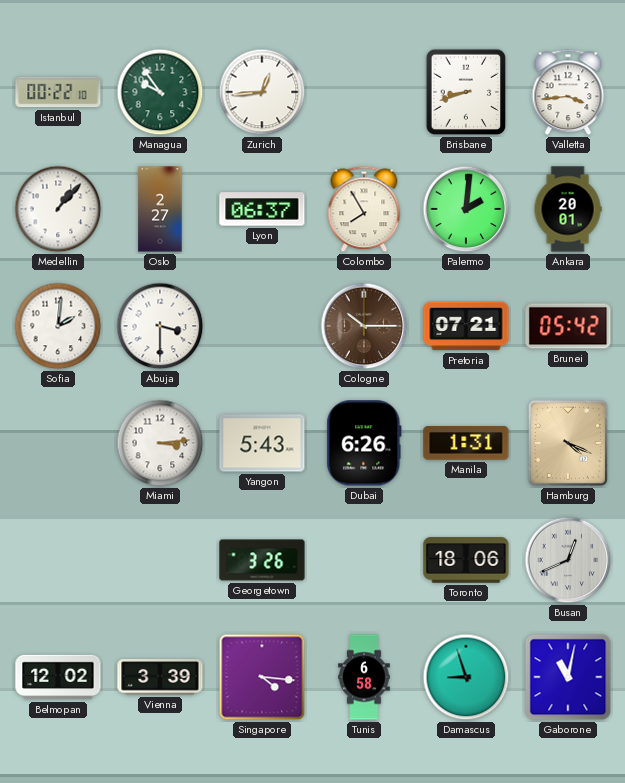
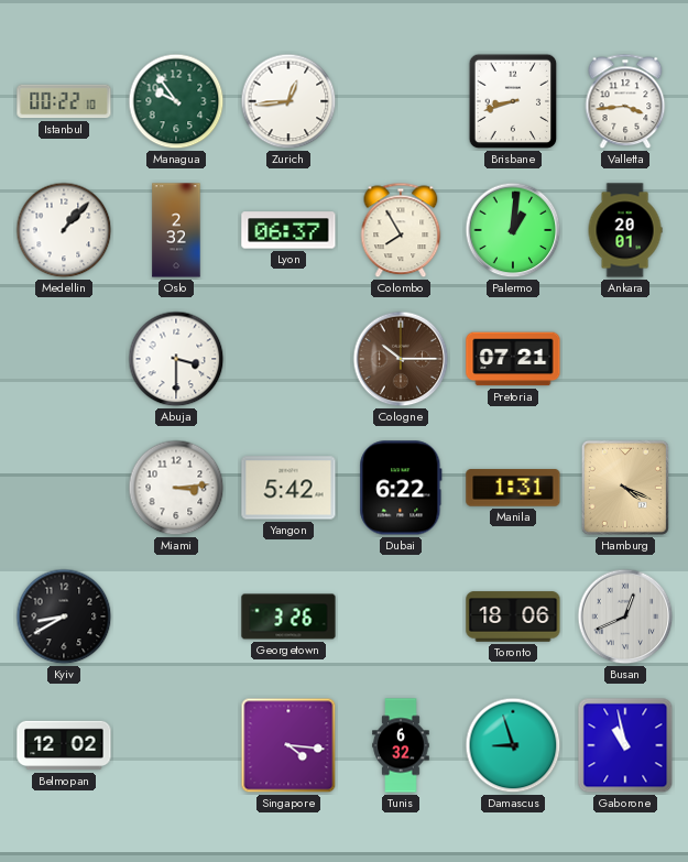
Oslo: 2:27 -> 2:32 (176, 230)
Palermo: 2:01 -> 1:01 (513, 230)
Sofia: 2:01 -> none (58, 326)
Brunei: 05:42 -> none (568, 326)
Yangon: 5:43 -> 5:42 (288, 488)
Dubai: 6:26 -> 6:22 (401, 488)
Kyiv: none -> 8:40 (64, 617)
Vienna: 3:39 -> none (160, 677)
Tunis: 6:58 -> 6:32 (401, 745)
Gaborone: 11:02 -> 10:58 (625, 745)
